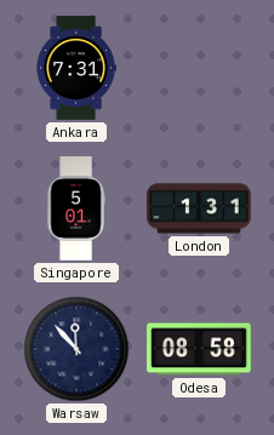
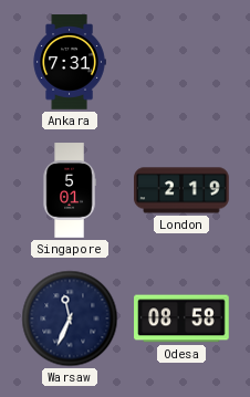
London: 1:31 -> 2:19 (181, 190)
Warsaw: 11:53 -> 11:34 (70, 318)
